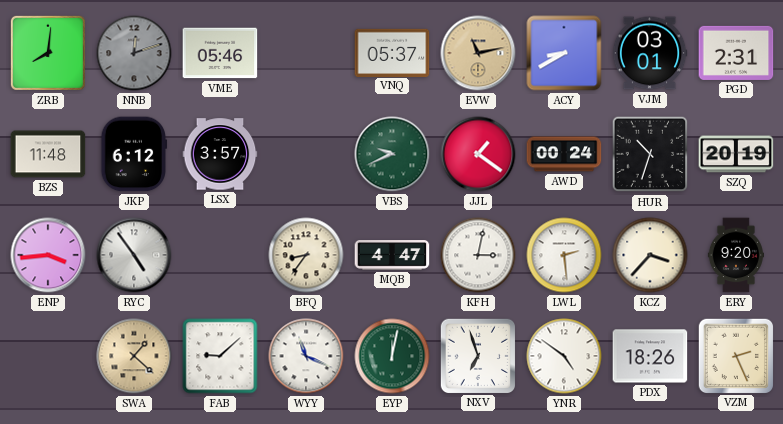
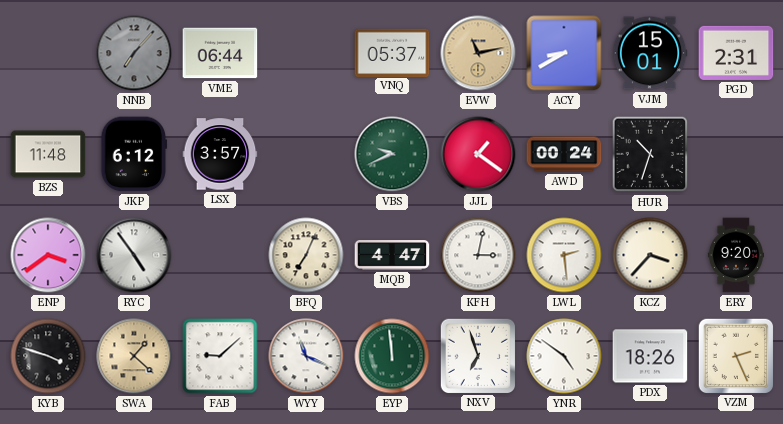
ZRB: 8:01 -> none (48, 53)
NNB: 12:12 -> 7:07 (134, 53)
VME: 05:46 -> 06:44 (220, 53)
VJM: 03:01 -> 15:01 (650, 53)
SZQ: 20:19 -> none (736, 154)
ENP: 3:44 -> 3:39 (48, 255)
BFQ: 8:36 -> 7:04 (306, 255)
KYB: none -> 3:48 (48, 356)
EYP: 12:02 -> 11:59 (392, 356)
